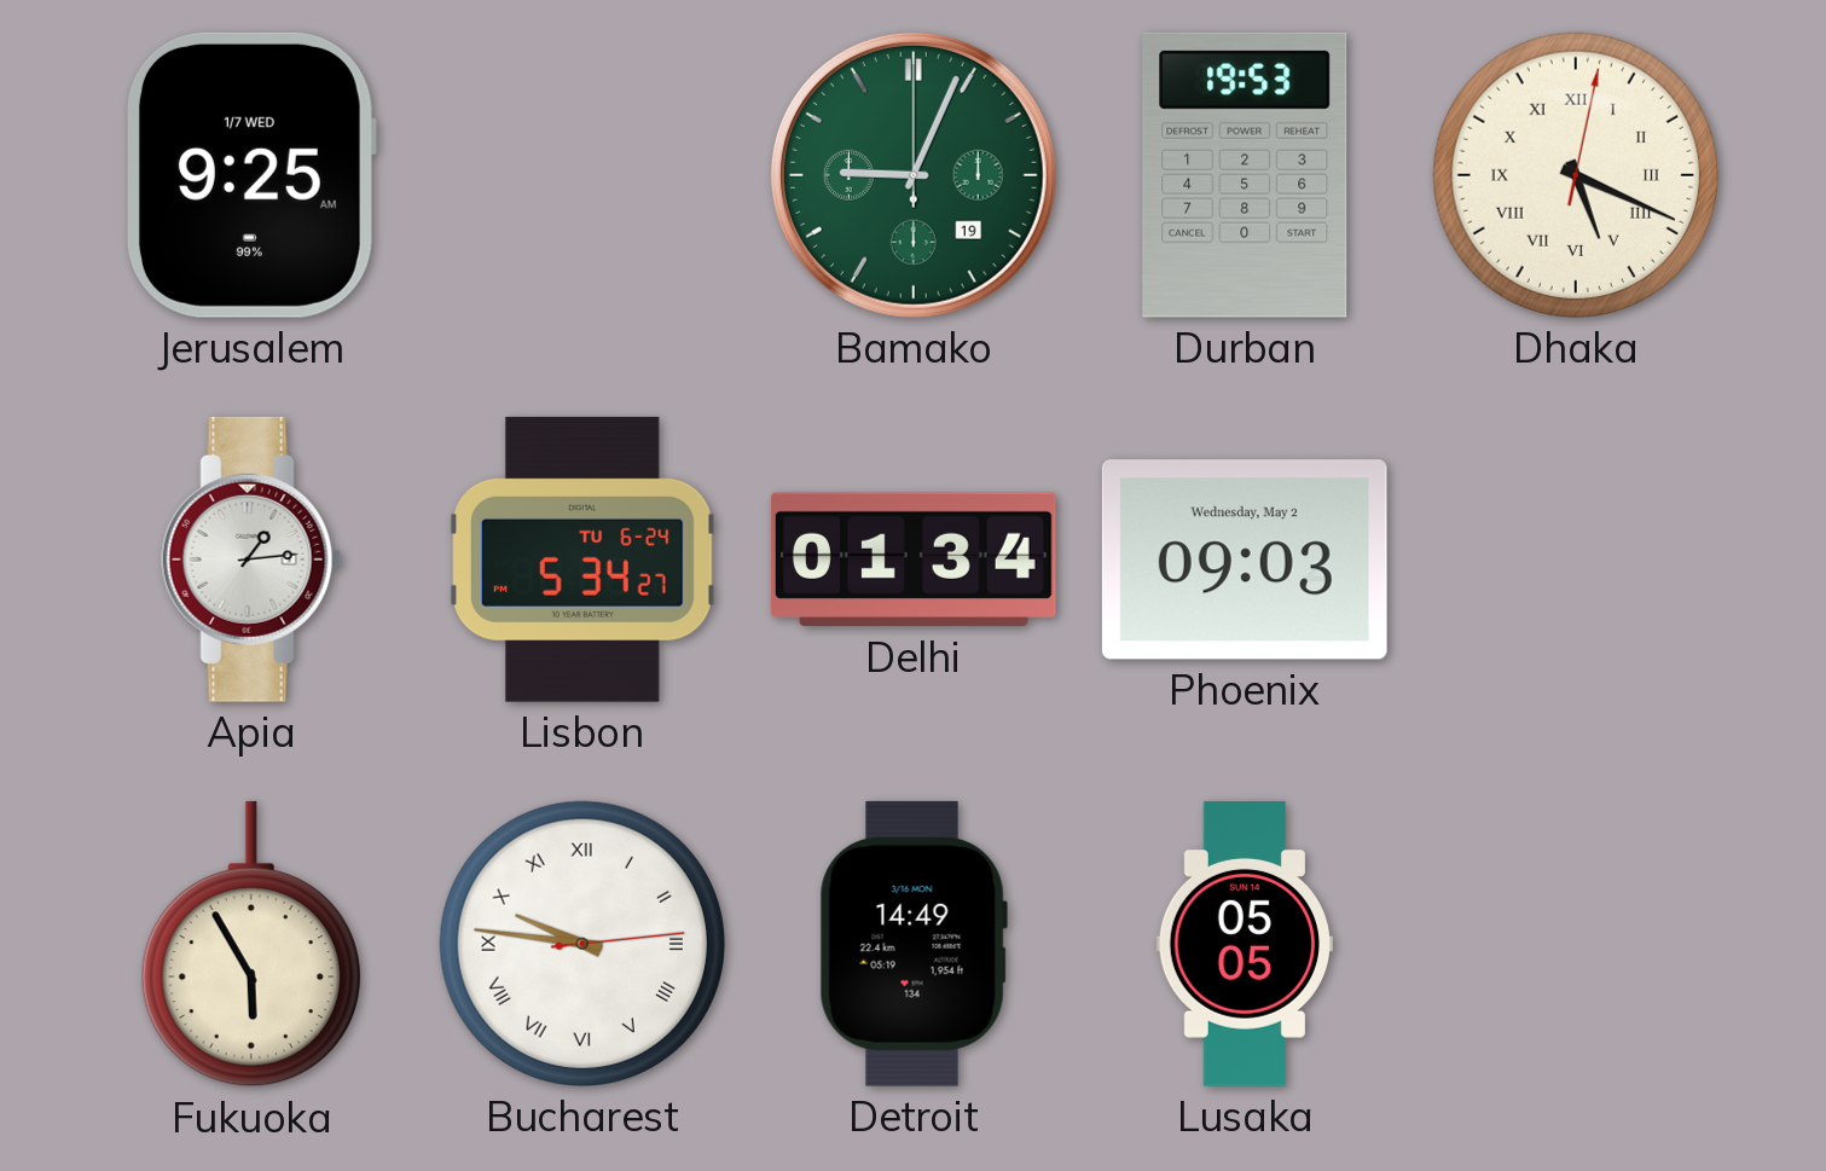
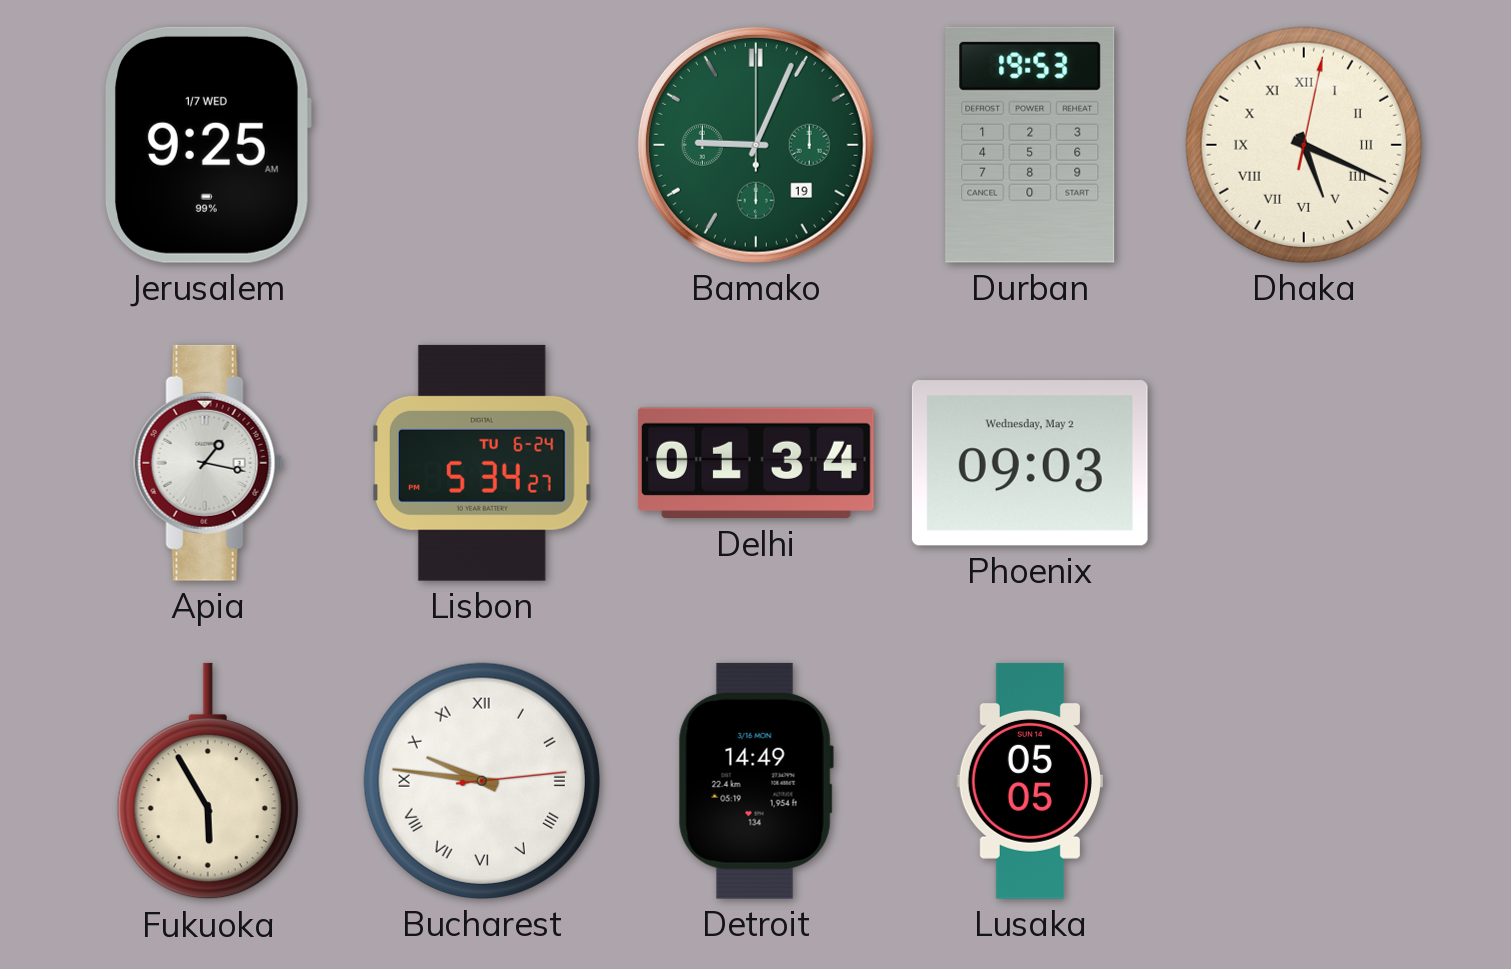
Apia: 1:14 -> 1:17 (208, 463)
